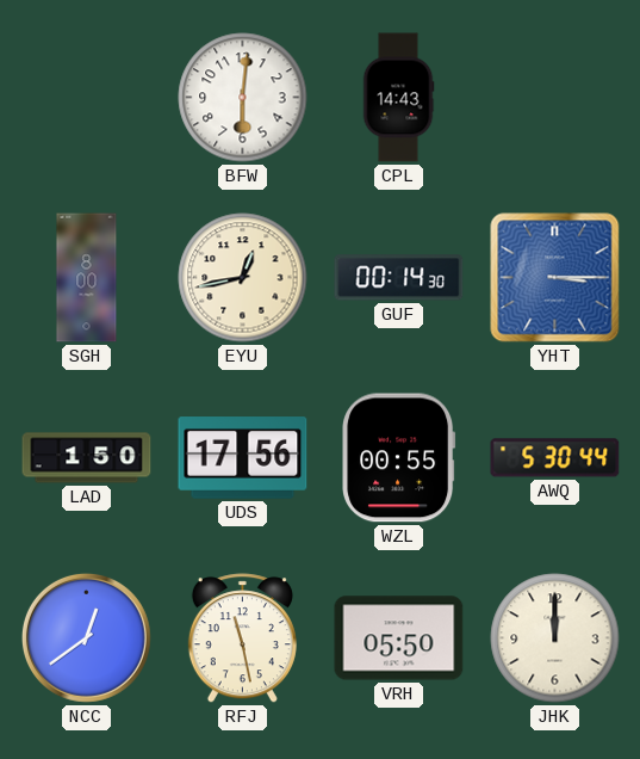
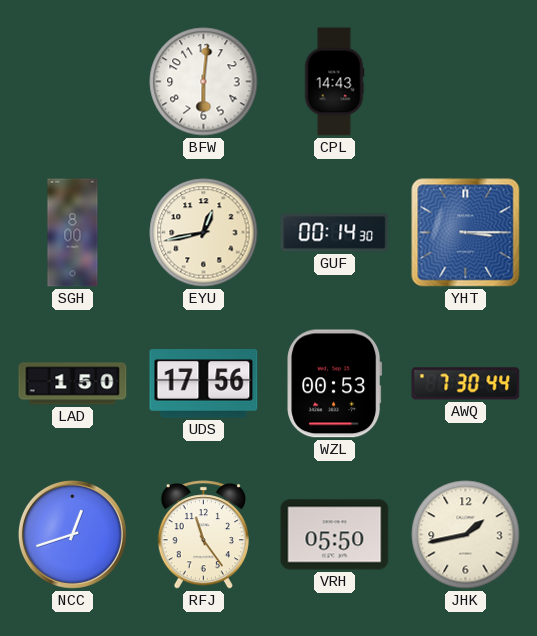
WZL: 00:55 -> 00:53 (335, 384)
AWQ: 5:30 -> 7:30 (466, 384)
NCC: 12:39 -> 12:42 (72, 534)
RFJ: 11:28 -> 11:24 (203, 535)
JHK: 12:00 -> 1:43 (466, 535)
